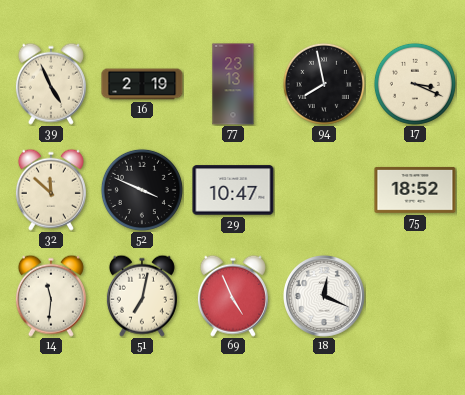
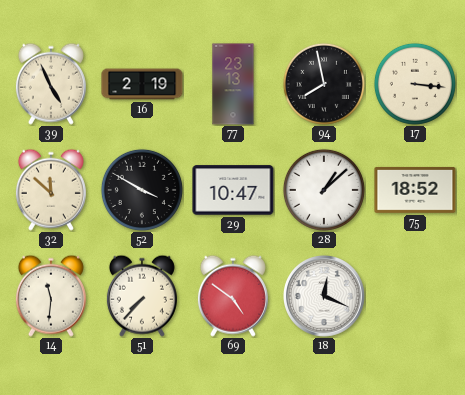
17: 3:19 -> 3:16 (415, 84)
52: 3:49 -> 3:50 (142, 190)
28: none -> 1:08 (324, 190)
51: 7:02 -> 7:37 (142, 296)
69: 4:56 -> 4:51 (233, 296)
